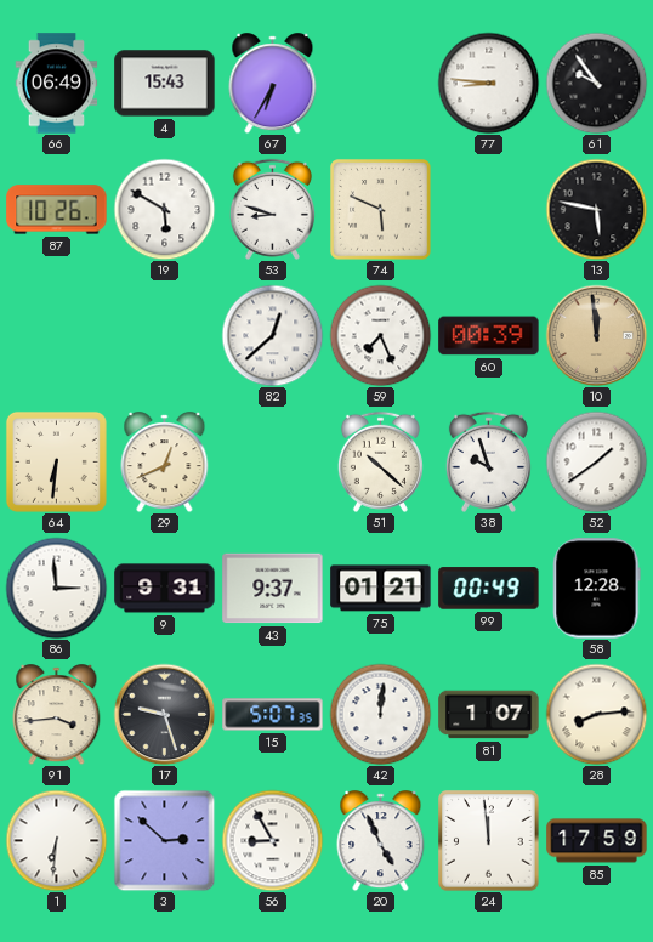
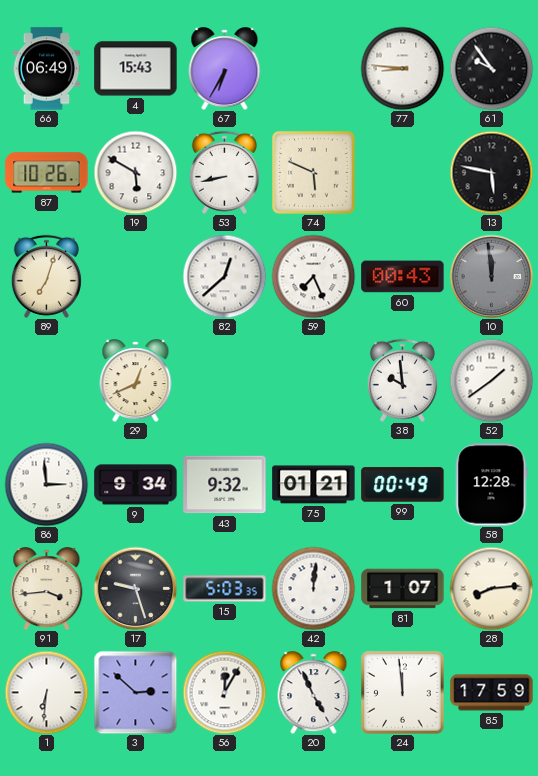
53: 8:48 -> 8:43 (224, 172)
89: none -> 7:03 (46, 276)
60: 00:39 -> 00:43 (403, 277)
10 dial: champagne -> grey (491, 276)
64: 6:31 -> none (56, 461)
51: 10:22 -> none (380, 461)
38: 9:57 -> 9:59 (402, 380)
9: 9:31 -> 9:34 (136, 485)
43: 9:37 -> 9:32 (225, 485)
15: 5:07 -> 5:03 (225, 589)
56: 8:55 -> 12:05 (224, 692)
